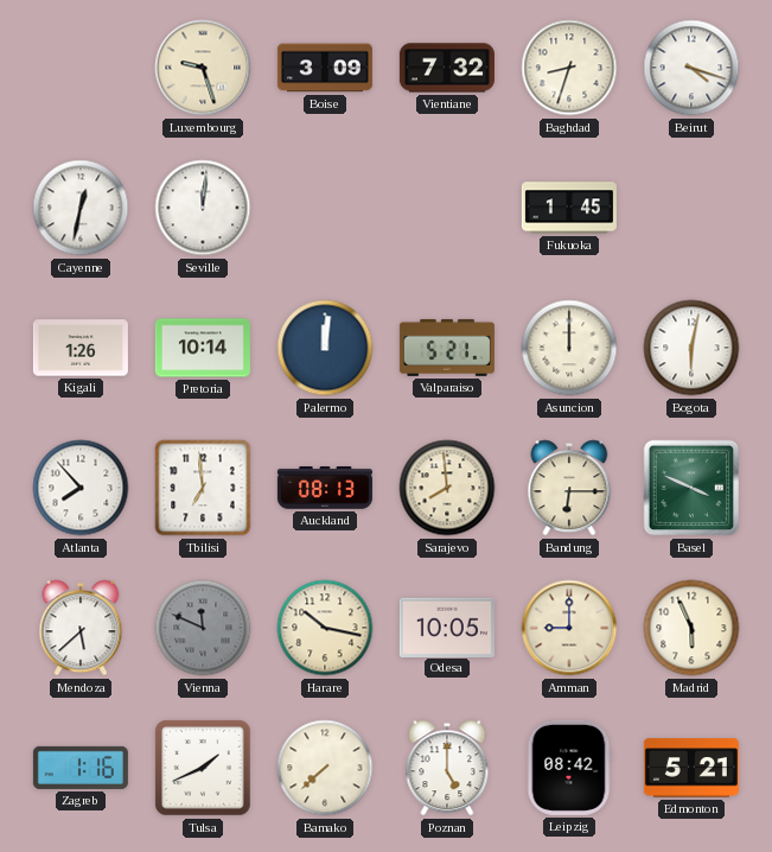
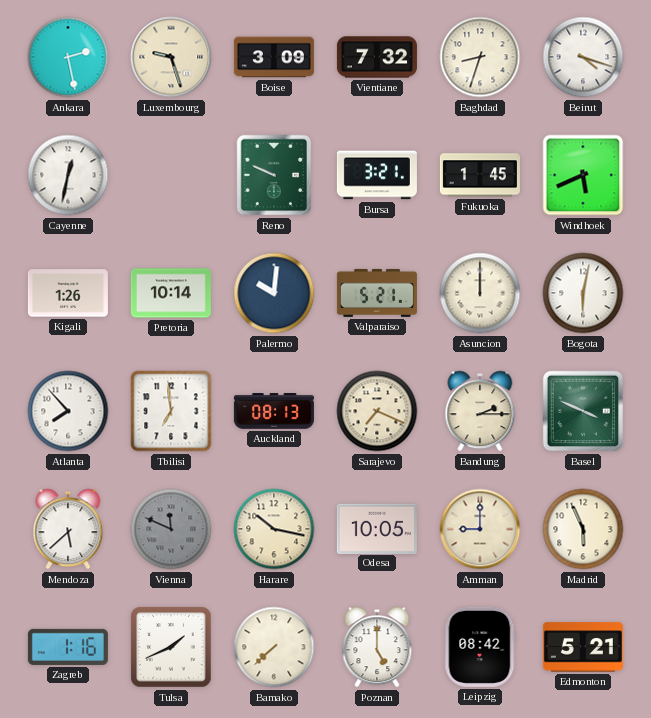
Ankara: none -> 2:28 (68, 57)
Seville: 12:01 -> none (203, 208)
Reno: none -> 9:49 (274, 175)
Bursa: none -> 3:21 (377, 175)
Windhoek: none -> 5:41 (583, 175)
Palermo: 12:01 -> 10:01 (274, 293)
Sarajevo: 7:59 -> 7:19 (377, 411)
Bandung: 6:15 -> 2:15 (480, 411)
